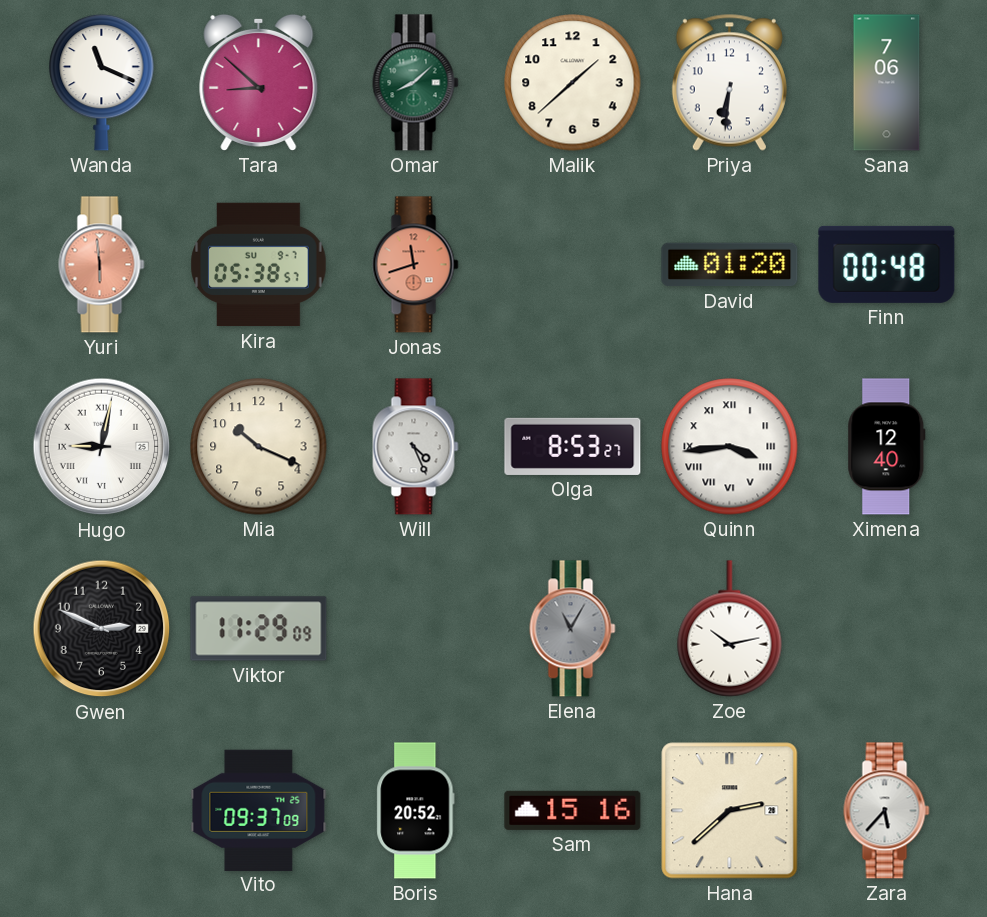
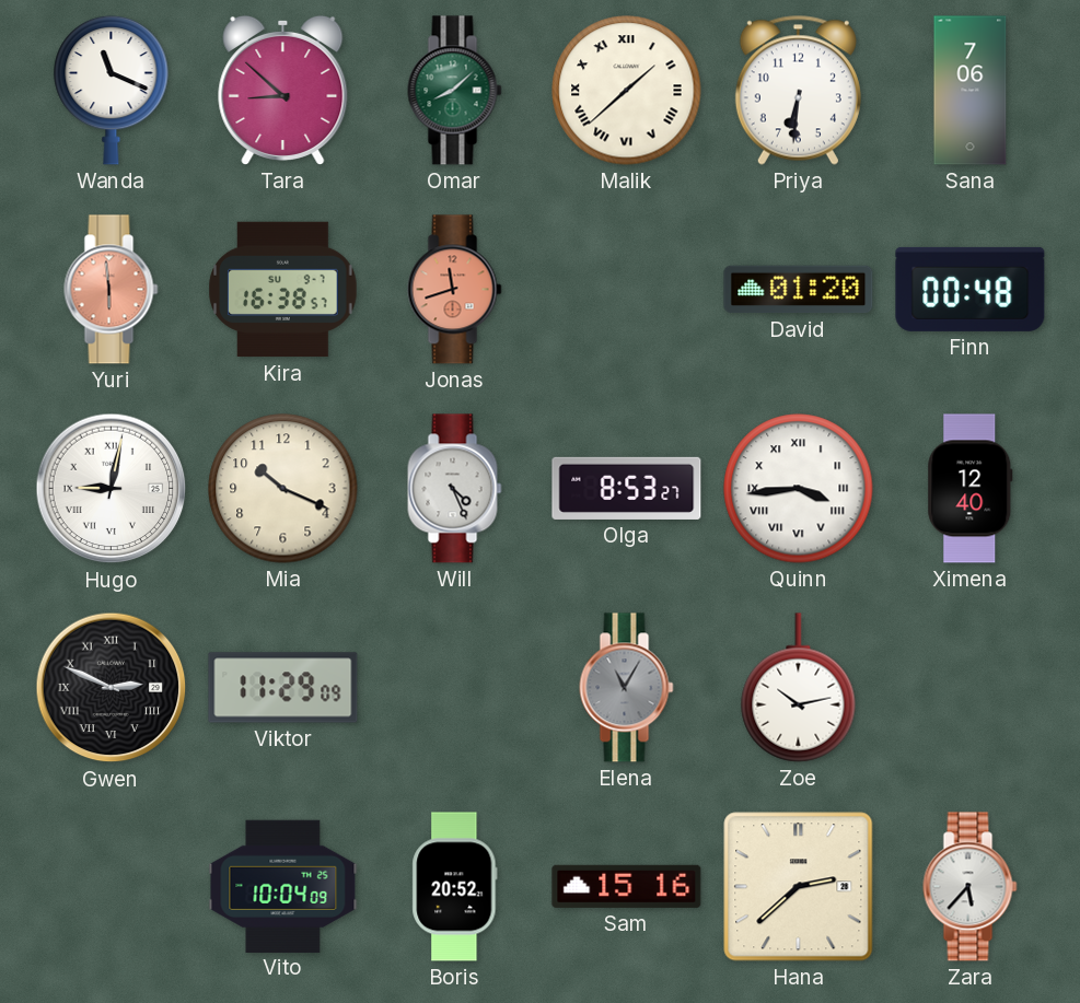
Malik numerals: Arabic -> Roman (627, 91)
Kira: 05:38 -> 16:38 (283, 290)
Gwen numerals: Arabic -> Roman (112, 688)
Vito: 09:37 -> 10:04 (283, 886)
